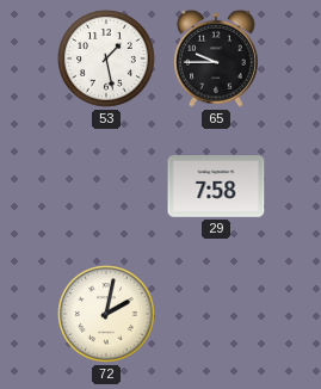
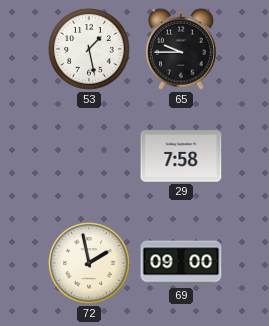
72: 2:02 -> 1:58 (89, 263)
69: none -> 09:00 (181, 263)
